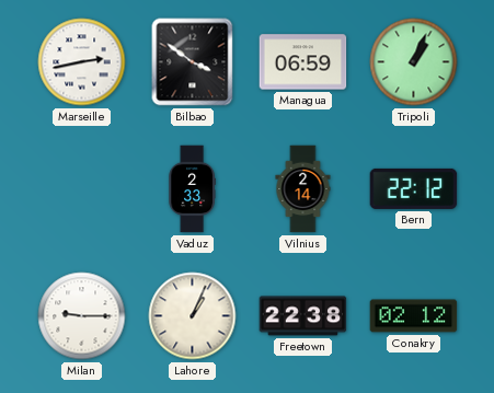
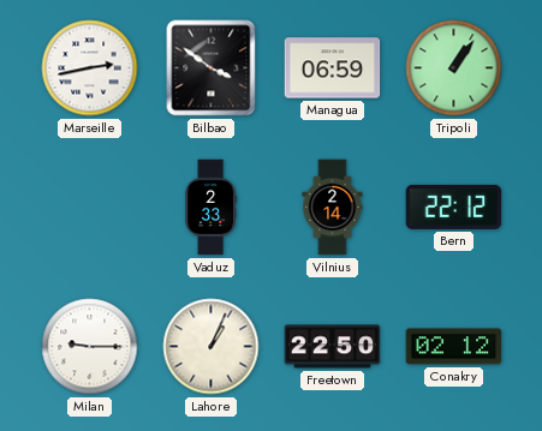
Tripoli: 1:04 -> 1:06 (454, 68)
Freetown: 22:38 -> 22:50 (333, 347)
